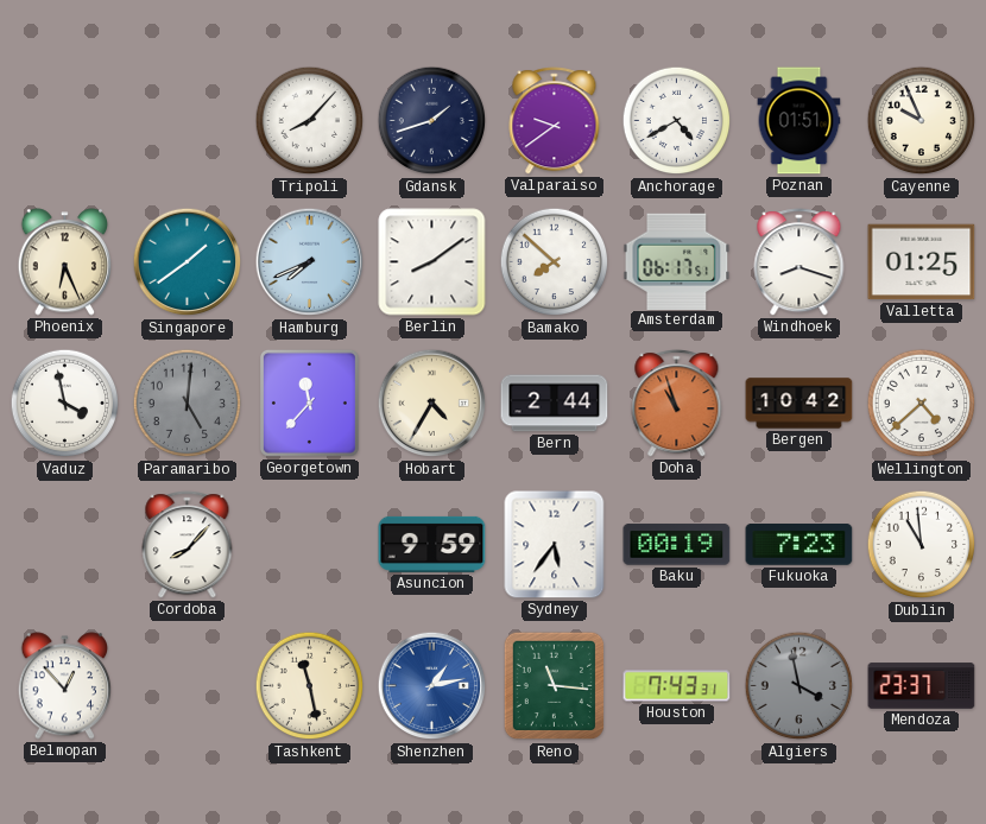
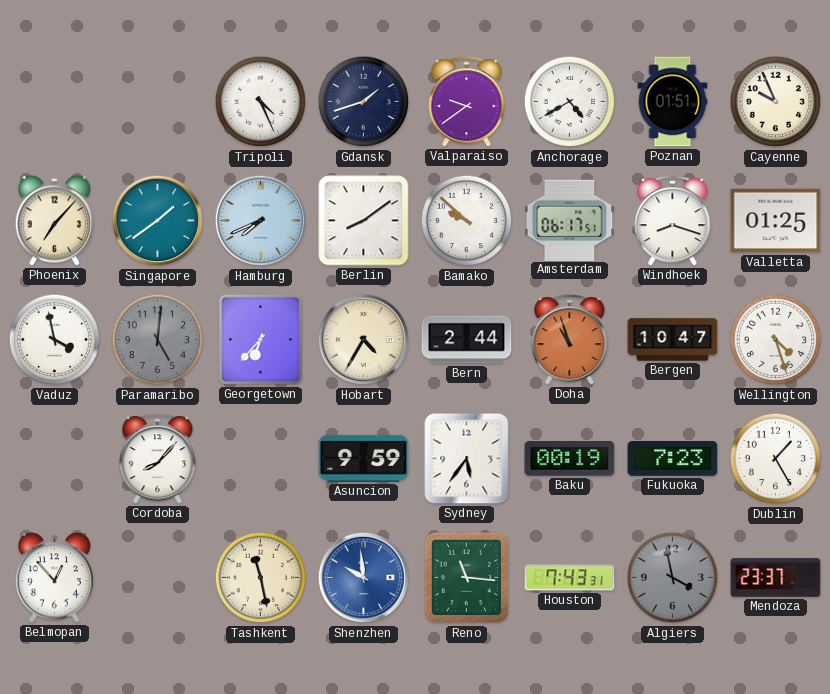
Tripoli: 8:07 -> 4:26 (261, 102)
Phoenix: 6:26 -> 7:07 (55, 221)
Bamako: 7:52 -> 9:52 (467, 221)
Georgetown: 11:37 -> 6:37 (260, 339)
Bergen: 10:42 -> 10:47 (673, 340)
Wellington: 4:38 -> 4:27 (776, 340)
Dublin: 10:59 -> 1:25 (776, 459)
Shenzhen: 1:13 -> 9:59 (364, 578)
